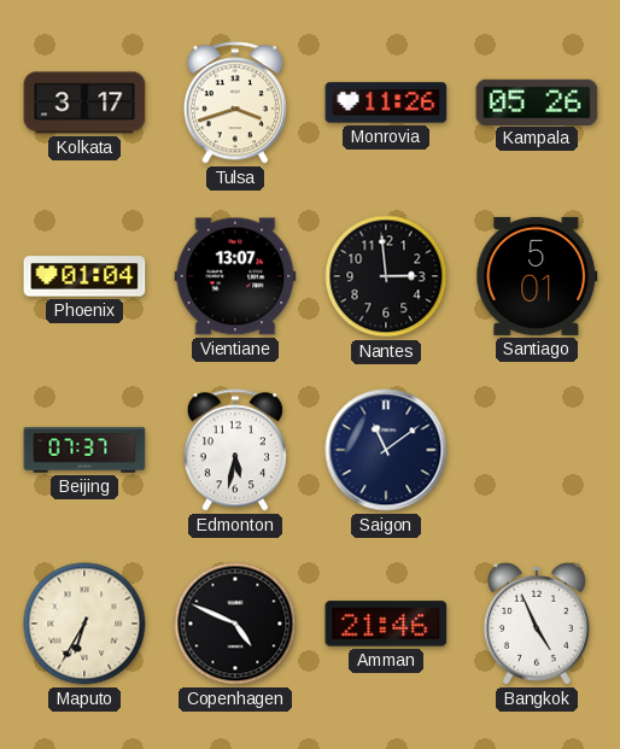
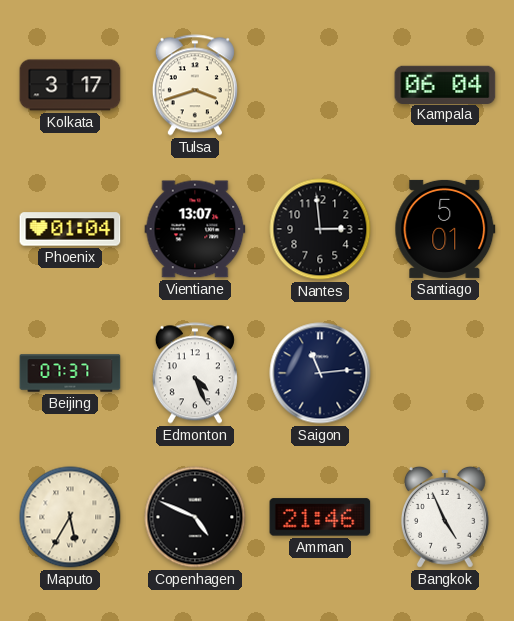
Monrovia: 11:26 -> none (386, 103)
Kampala: 05:26 -> 06:04 (445, 84)
Edmonton: 5:32 -> 4:26 (195, 373)
Saigon: 11:09 -> 11:14 (320, 373)
Maputo: 6:35 -> 5:35 (70, 517)
